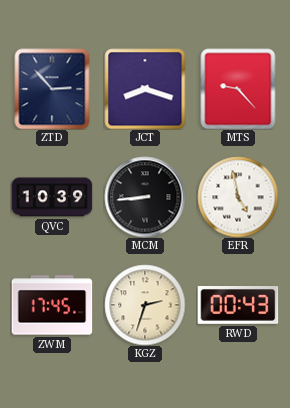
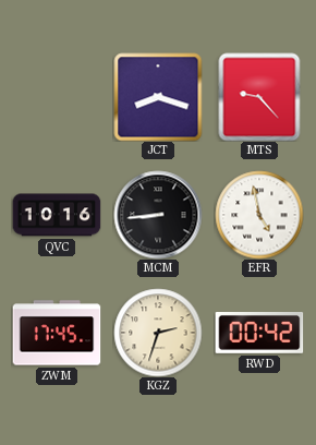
ZTD: 2:53 -> none (52, 89)
QVC: 10:39 -> 10:16 (57, 215)
RWD: 00:43 -> 00:42 (259, 334)
